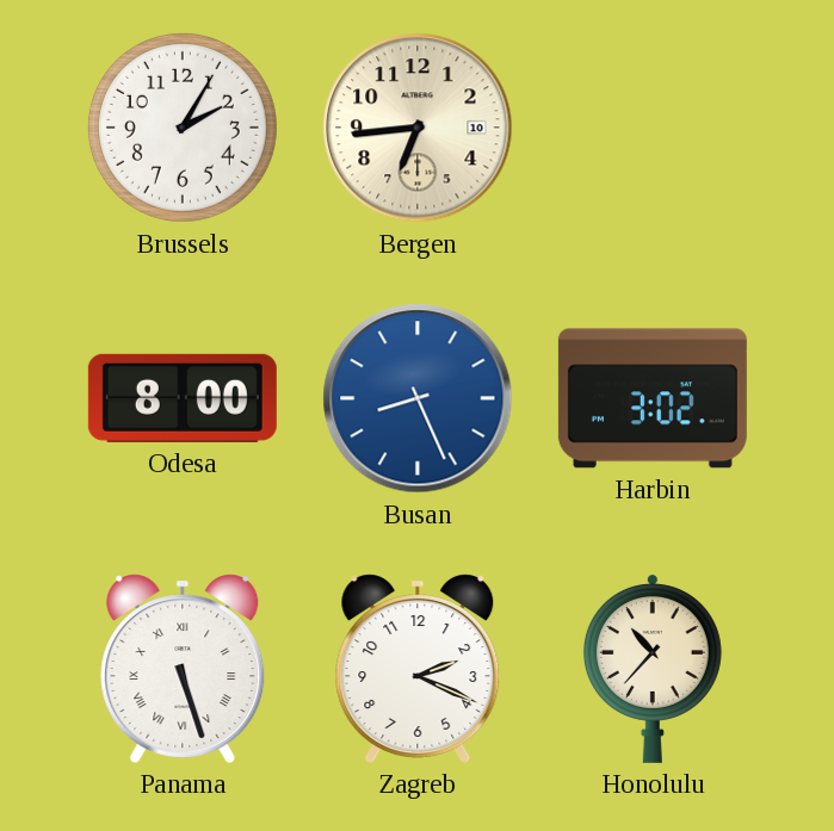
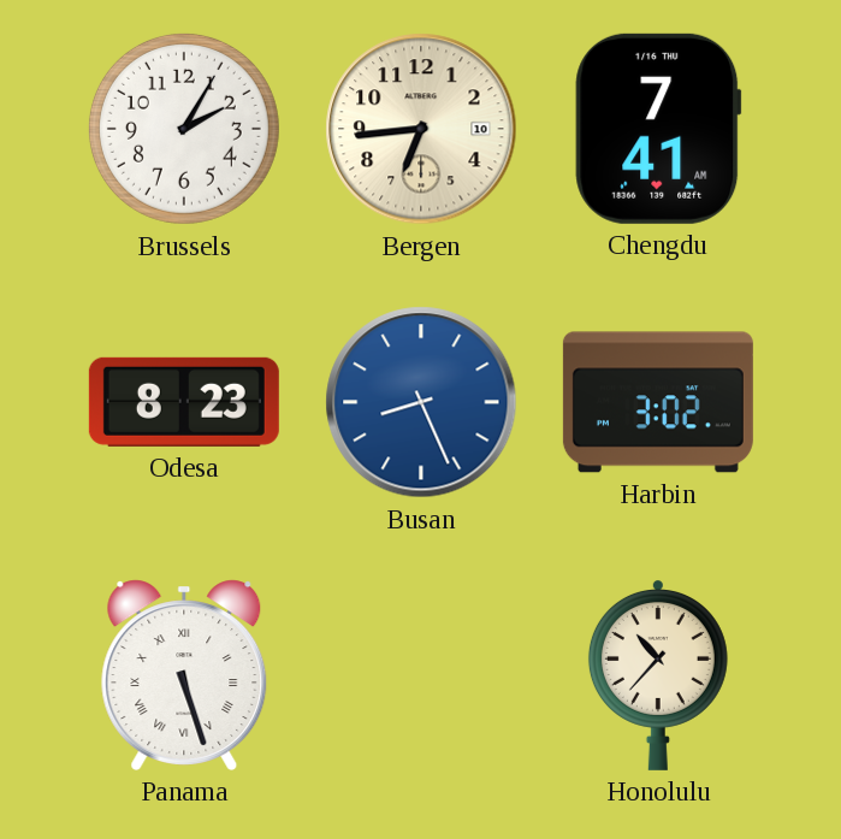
Chengdu: none -> 7:41 (658, 129)
Odesa: 8:00 -> 8:23 (184, 402)
Zagreb: 2:19 -> none (418, 669)
